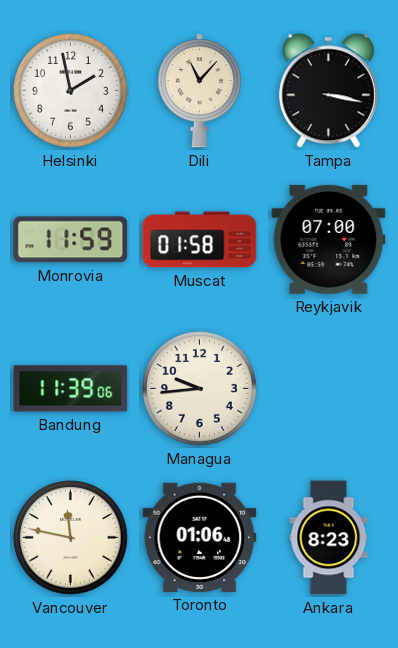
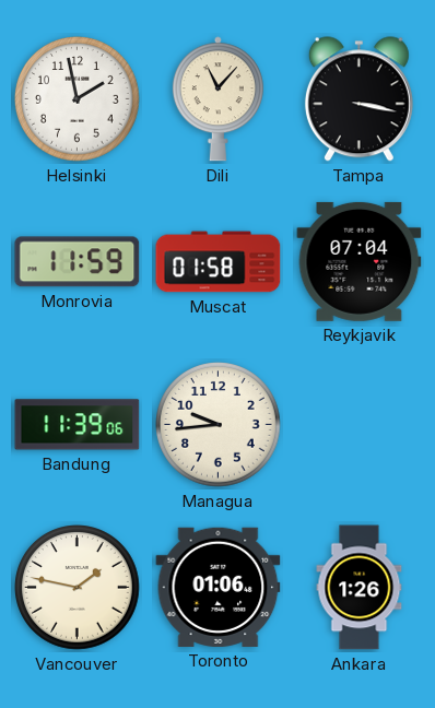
Reykjavik: 07:00 -> 07:04 (360, 261)
Vancouver: 11:47 -> 1:47 (78, 588)
Ankara: 8:23 -> 1:26 (360, 588)
